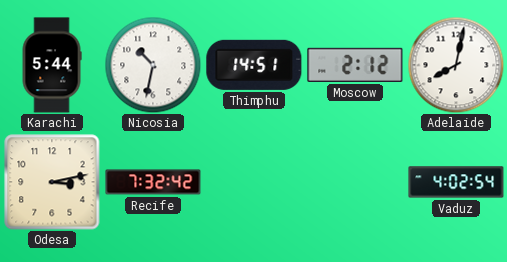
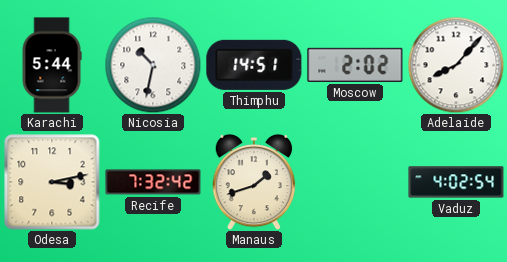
Moscow: 2:12 -> 2:02 (355, 65)
Adelaide: 8:02 -> 8:07 (456, 65)
Manaus: none -> 1:42 (254, 182)
